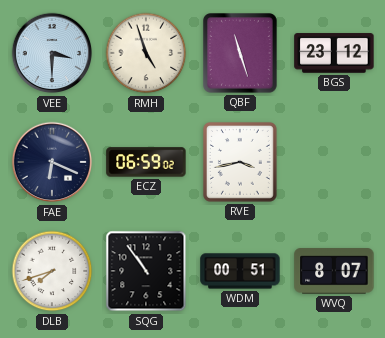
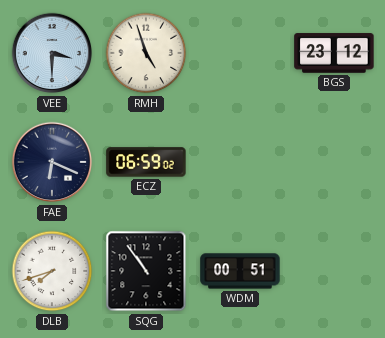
QBF: 11:27 -> none (241, 54)
RVE: 3:43 -> none (240, 162)
WVQ: 8:07 -> none (334, 271)
